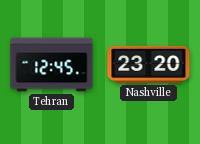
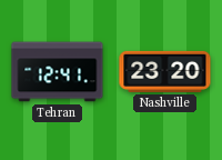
Tehran: 12:45 -> 12:41 (58, 72)
